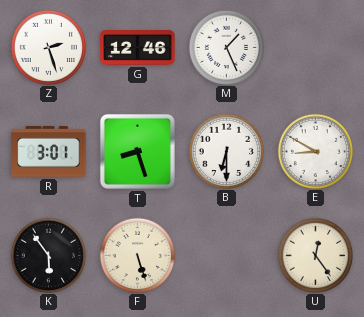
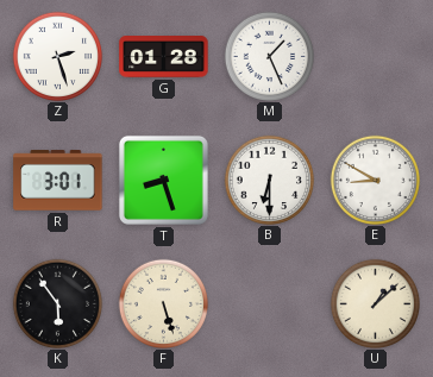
G: 12:46 -> 01:28 (164, 57)
U: 12:24 -> 1:08 (375, 303)
